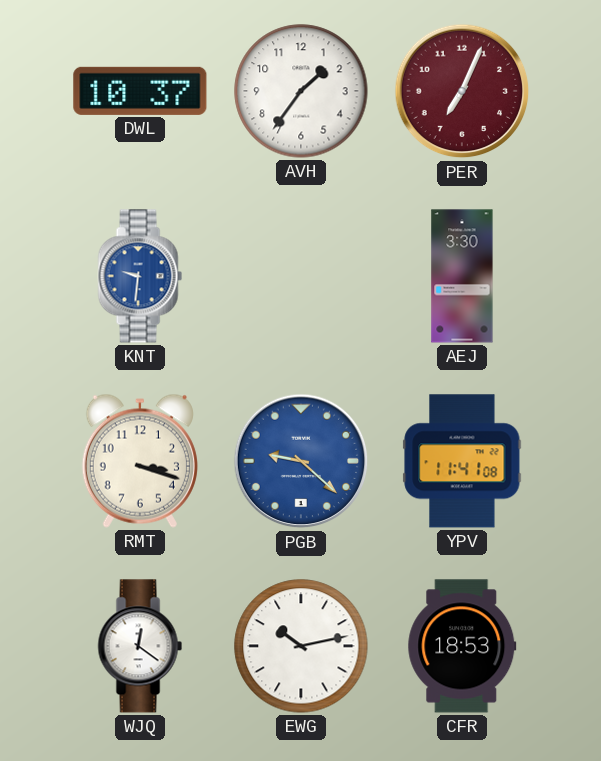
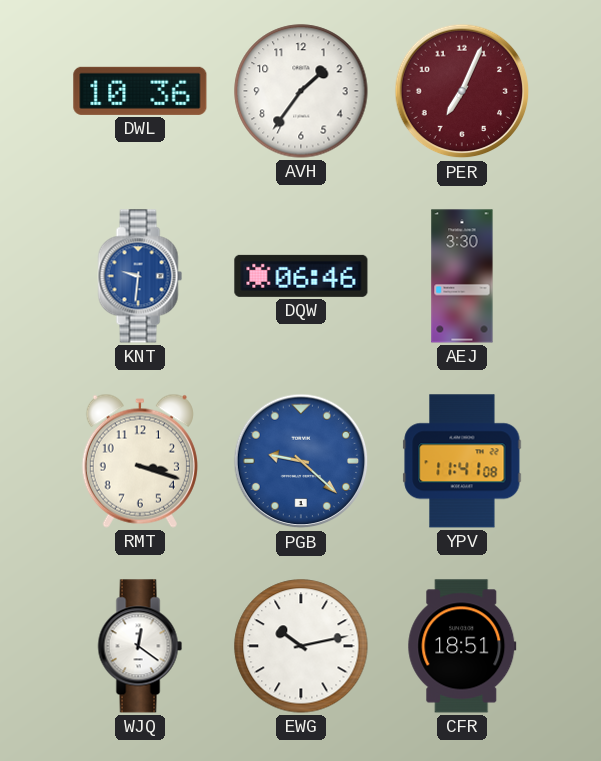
DWL: 10:37 -> 10:36 (140, 91)
DQW: none -> 06:46 (301, 276)
CFR: 18:53 -> 18:51 (462, 646)
